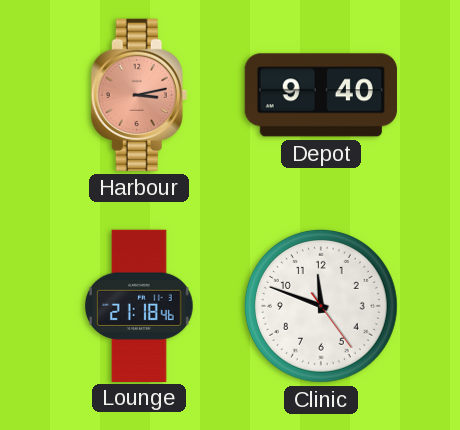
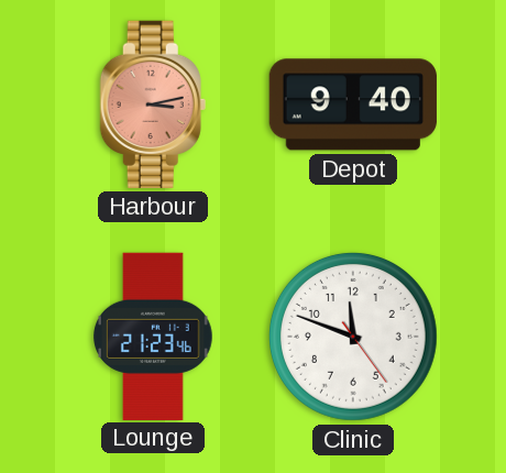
Lounge: 21:18 -> 21:23 (154, 335)
